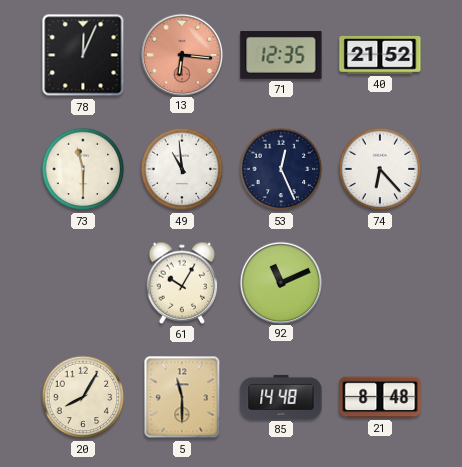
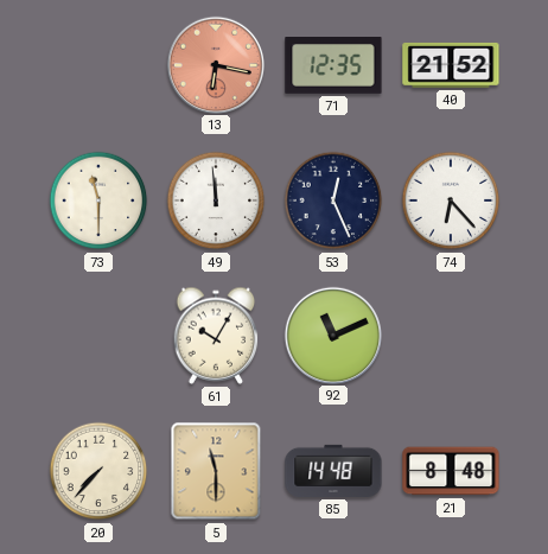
78: 12:04 -> none (83, 55)
13: 6:16 -> 6:17 (215, 64)
49: 10:59 -> 11:59 (216, 200)
20: 8:05 -> 7:37 (98, 471)
